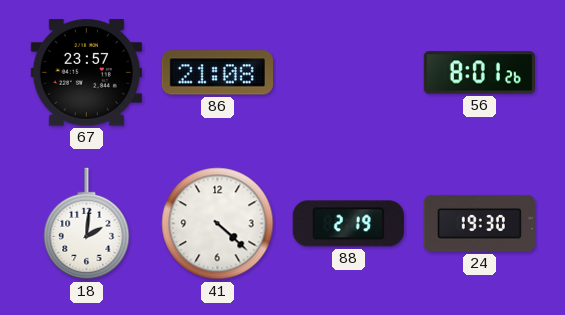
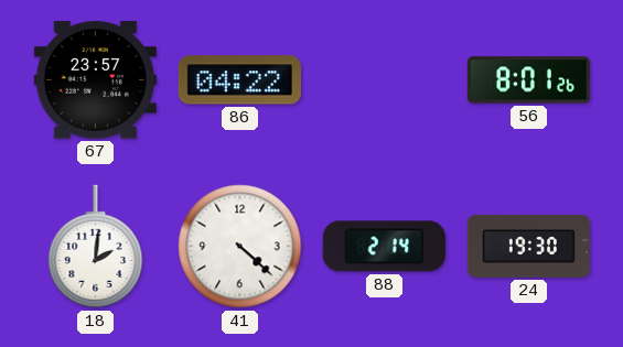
86: 21:08 -> 04:22 (239, 80)
88: 2:19 -> 2:14 (384, 247)
